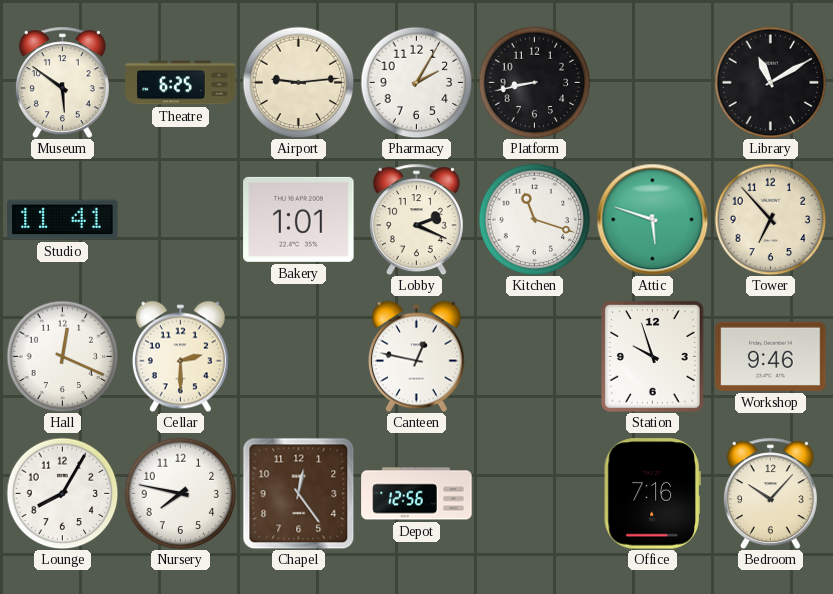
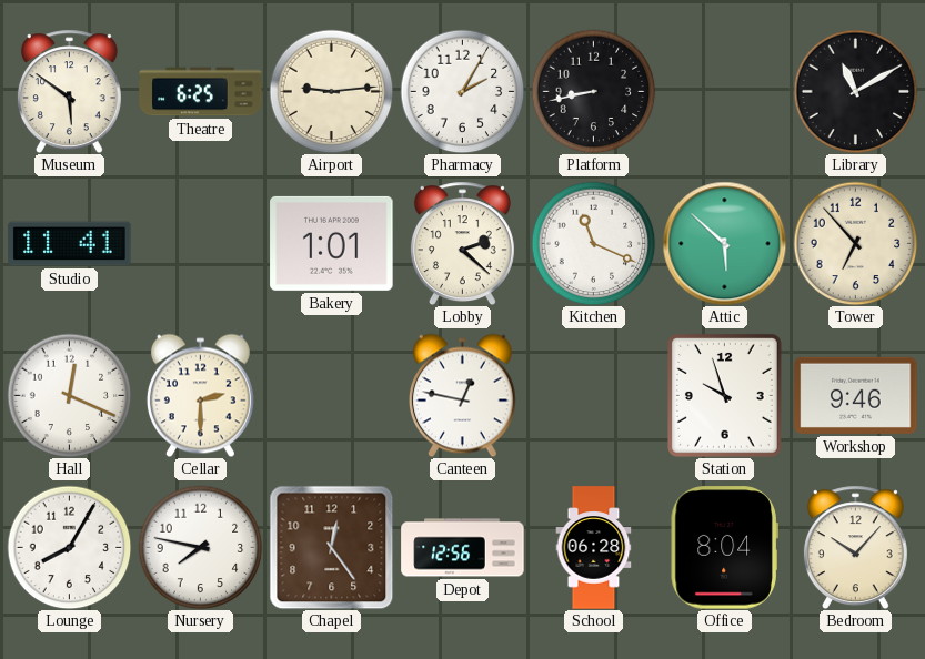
Lobby: 2:19 -> 2:22 (462, 243)
Kitchen: 11:18 -> 11:19 (593, 243)
Attic: 5:48 -> 5:52 (724, 243)
School: none -> 06:28 (594, 548)
Office: 7:16 -> 8:04 (724, 548)
